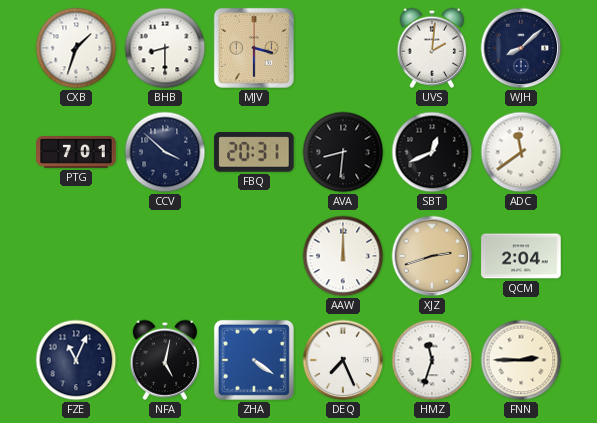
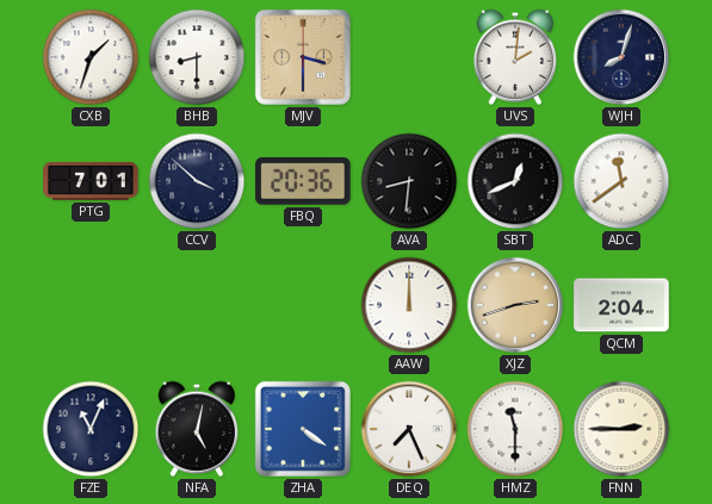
WJH: 8:08 -> 8:03 (621, 57)
FBQ: 20:31 -> 20:36 (303, 182)
HMZ: 11:33 -> 11:30 (515, 429)
